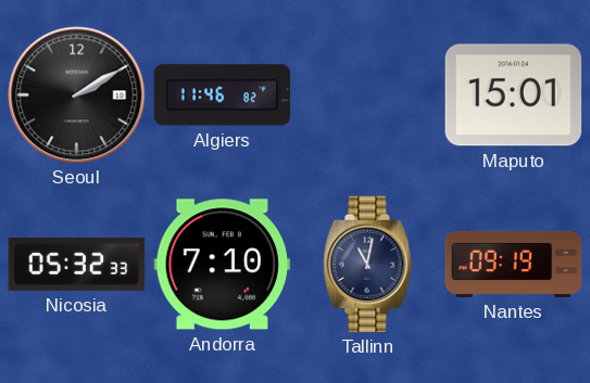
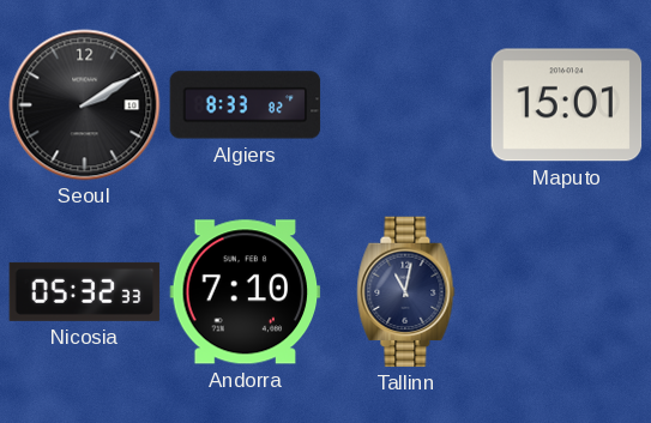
Algiers: 11:46 -> 8:33 (246, 105)
Nantes: 09:19 -> none (514, 264)
